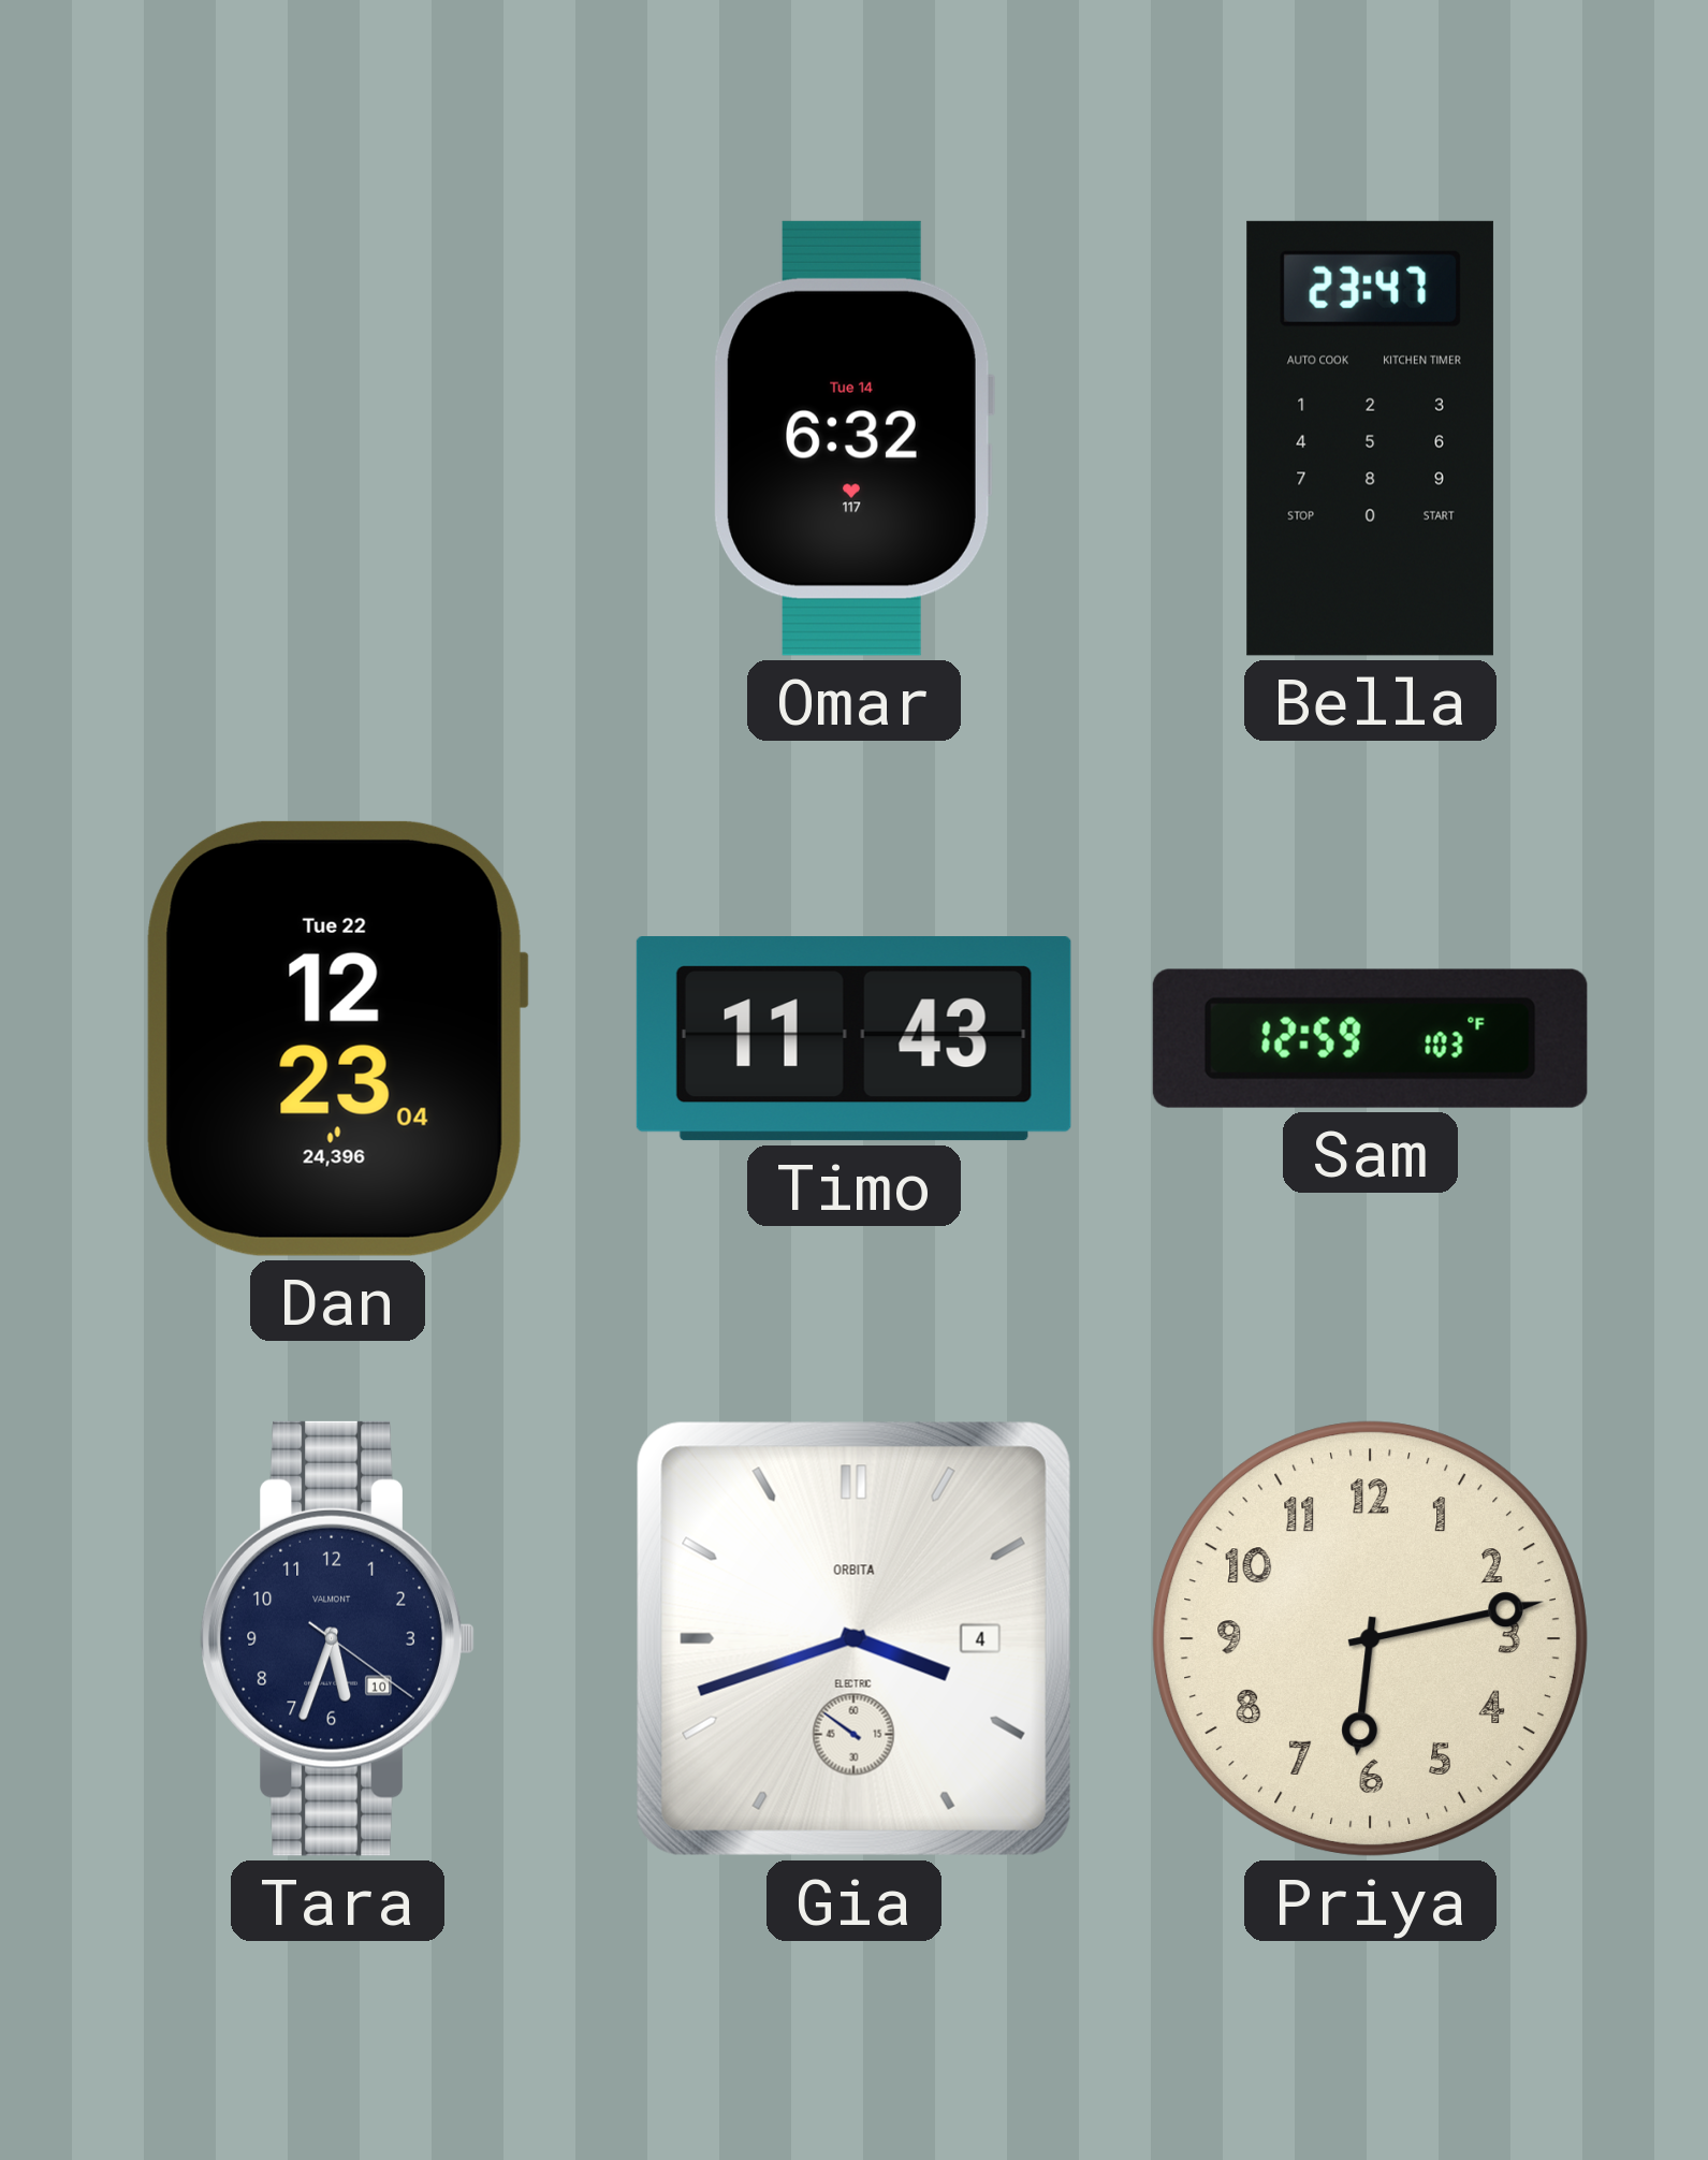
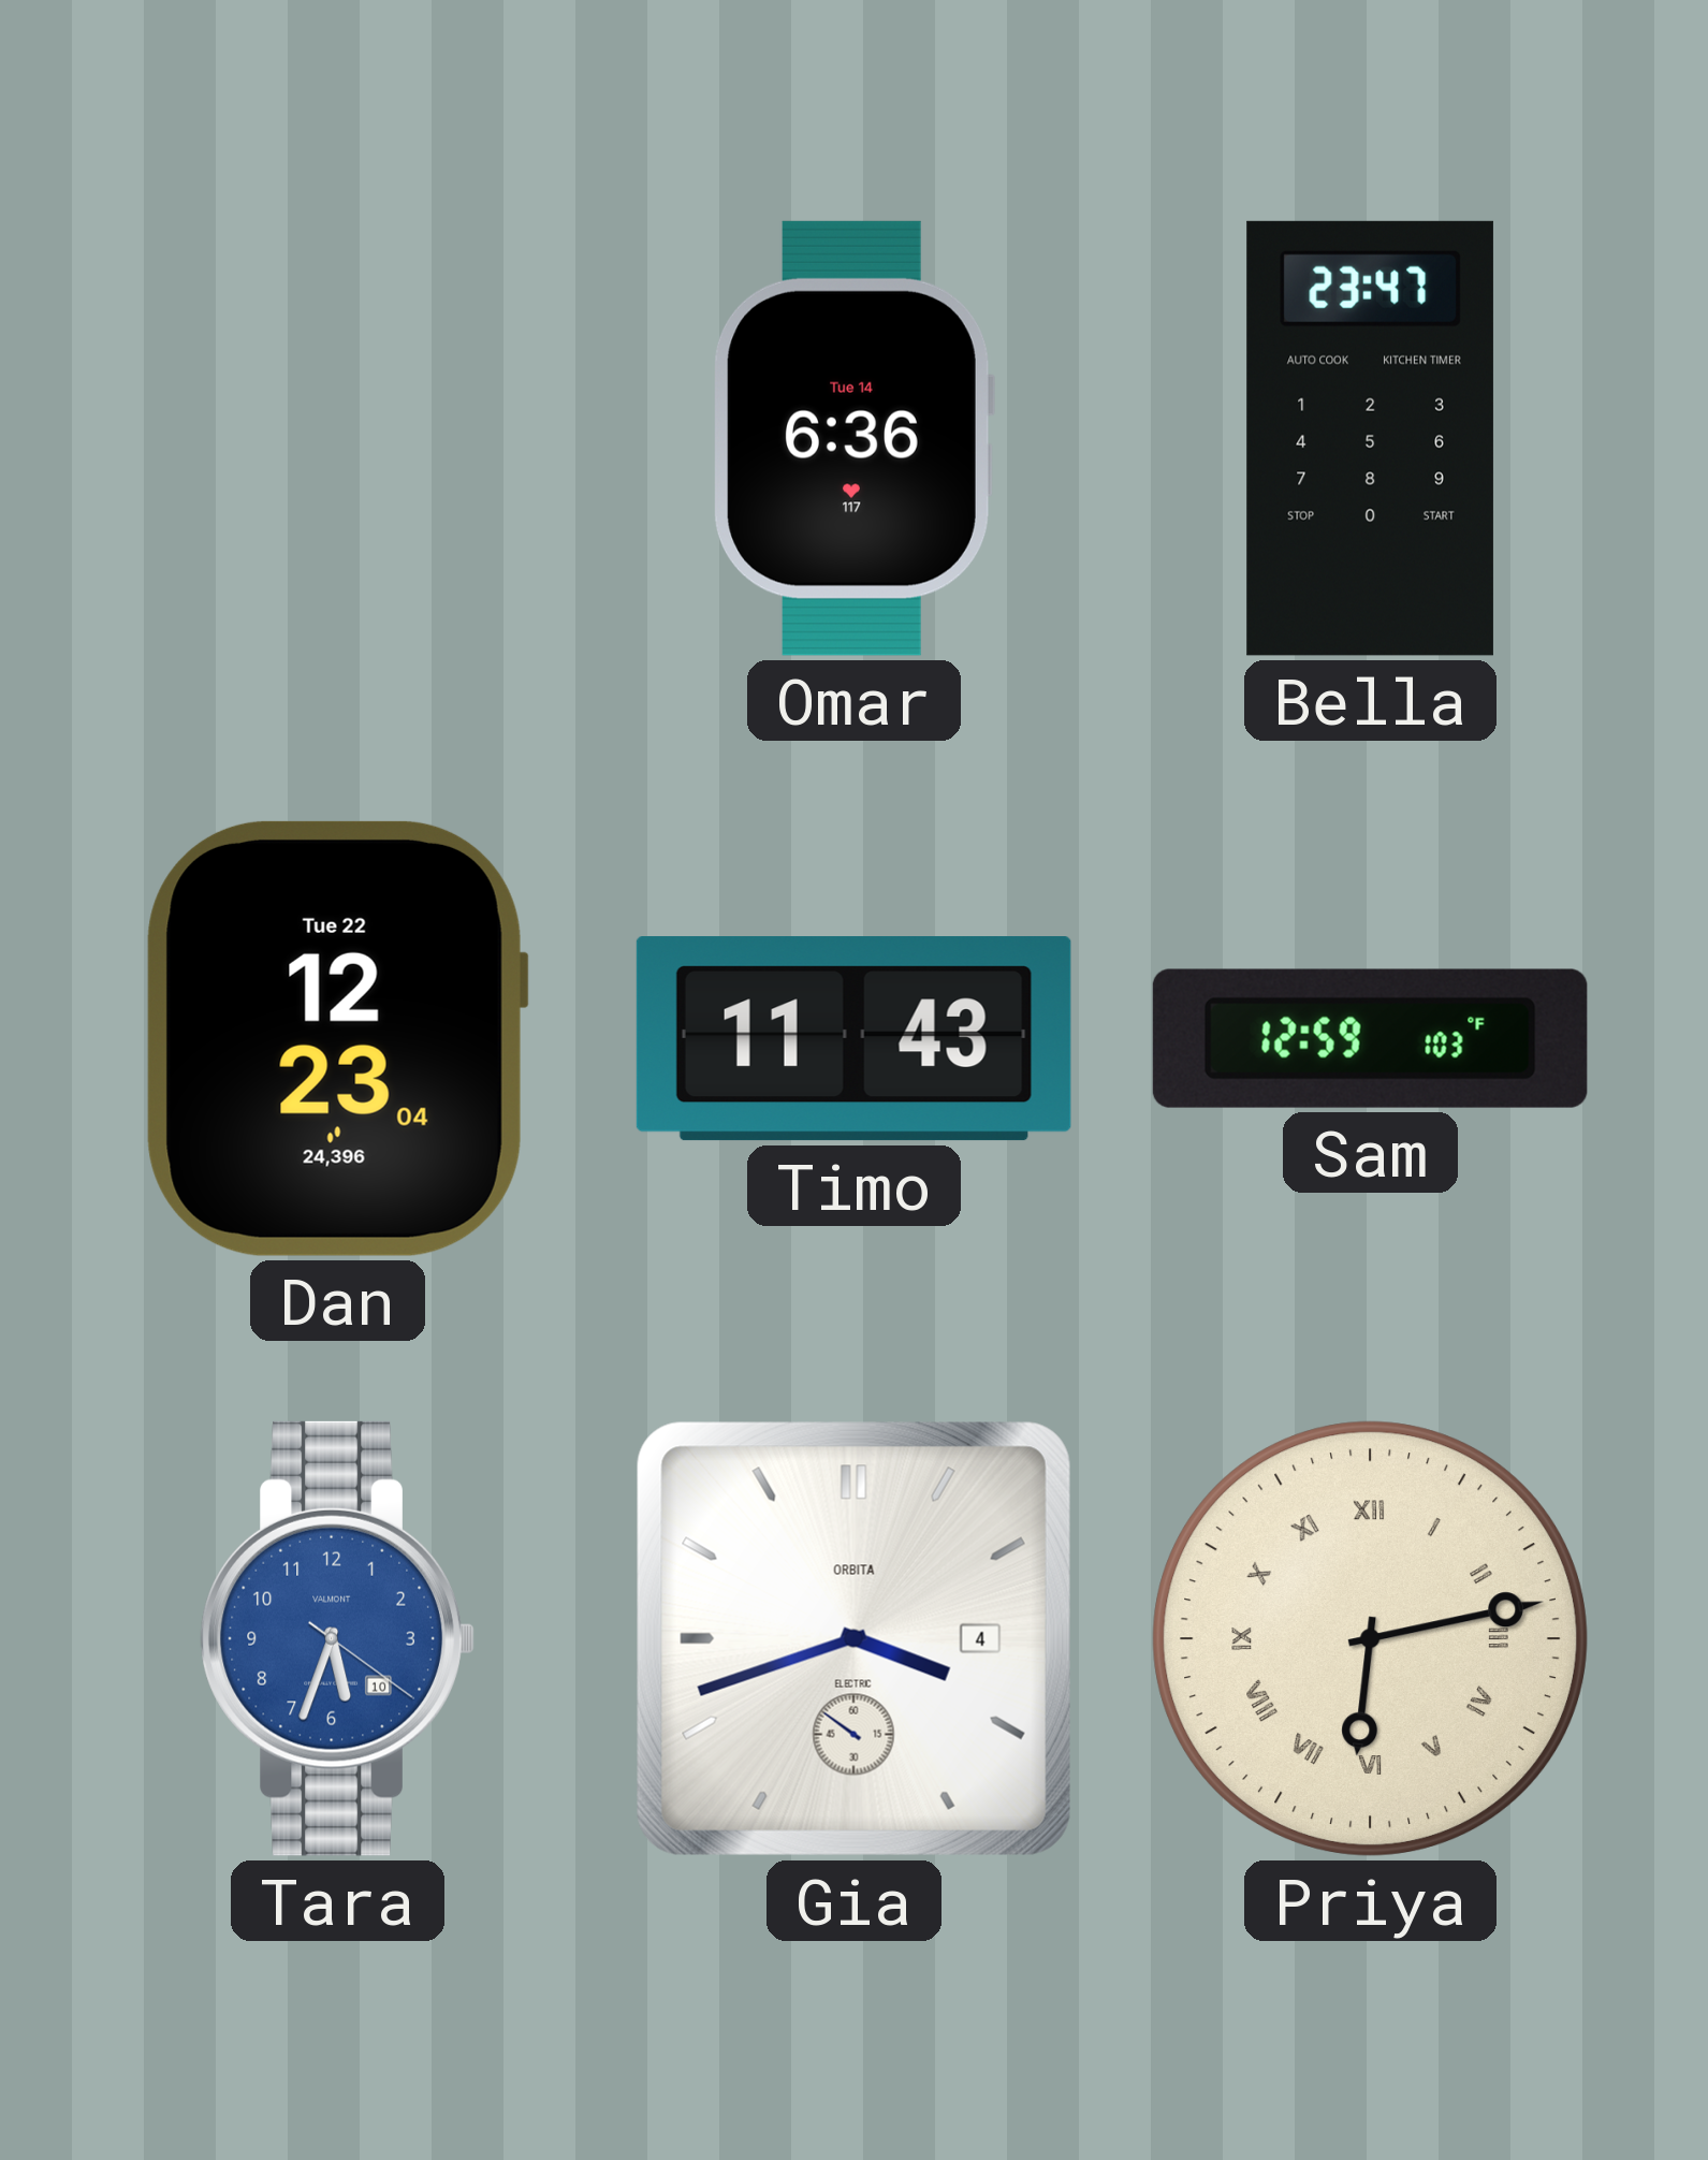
Omar: 6:32 -> 6:36 (853, 438)
Tara dial: navy -> blue (337, 1638)
Priya numerals: Arabic -> Roman (1370, 1638)
